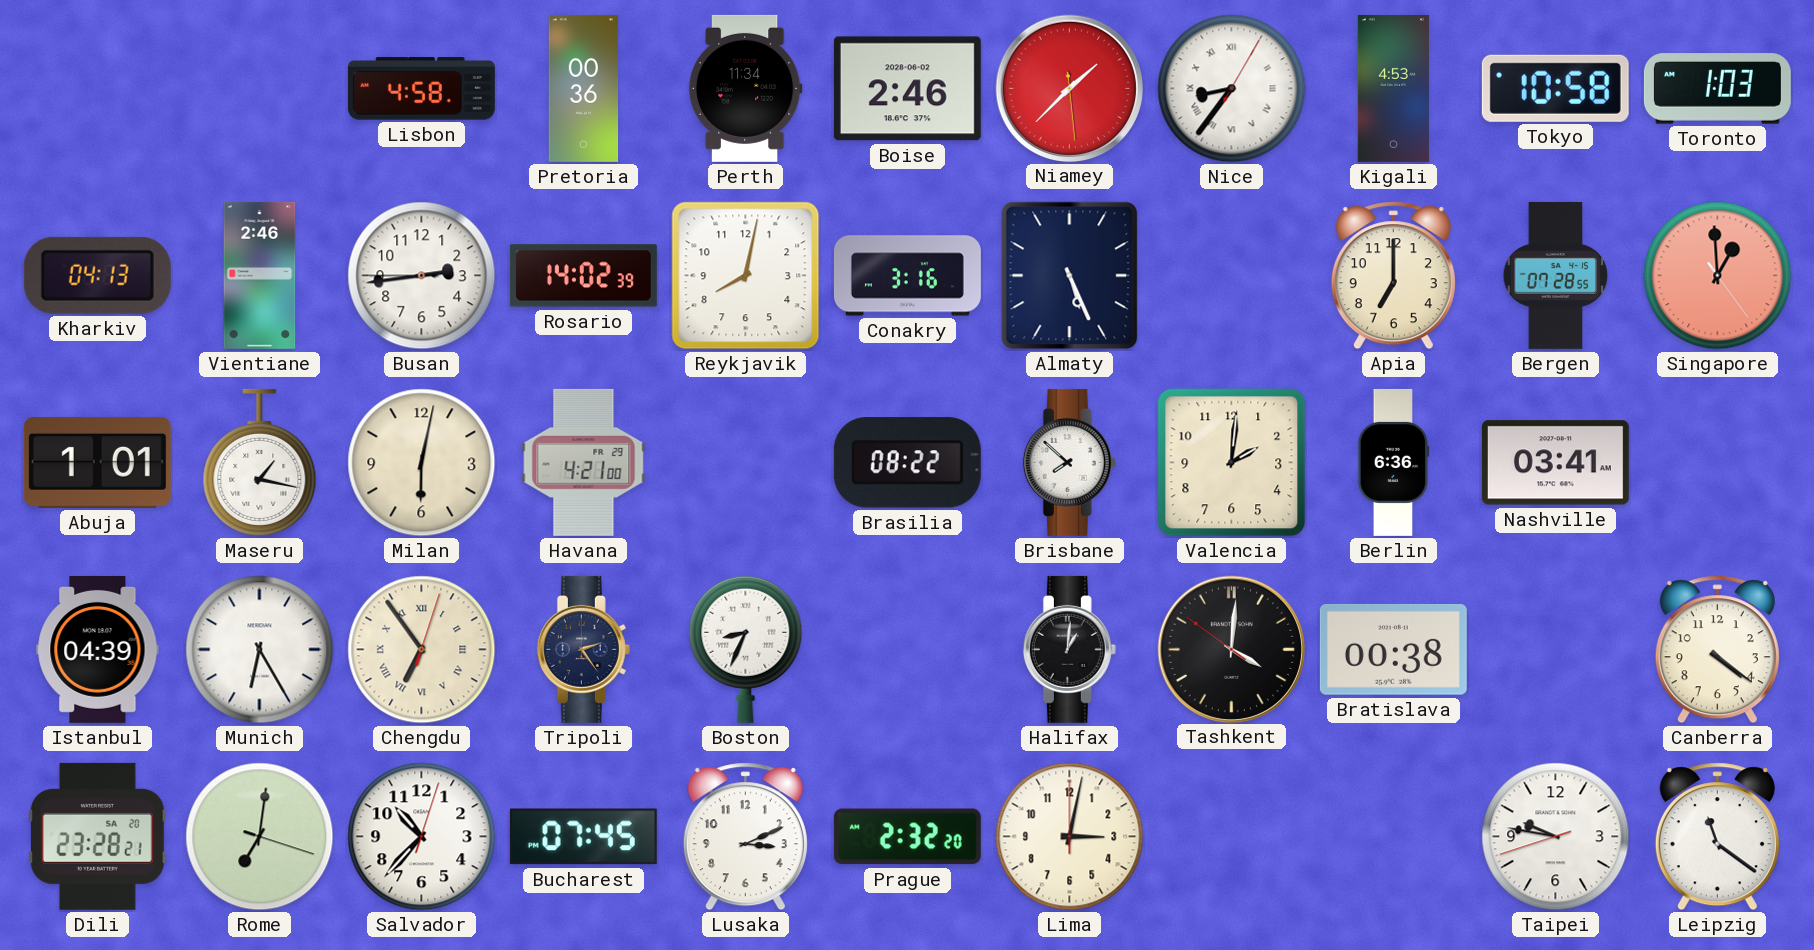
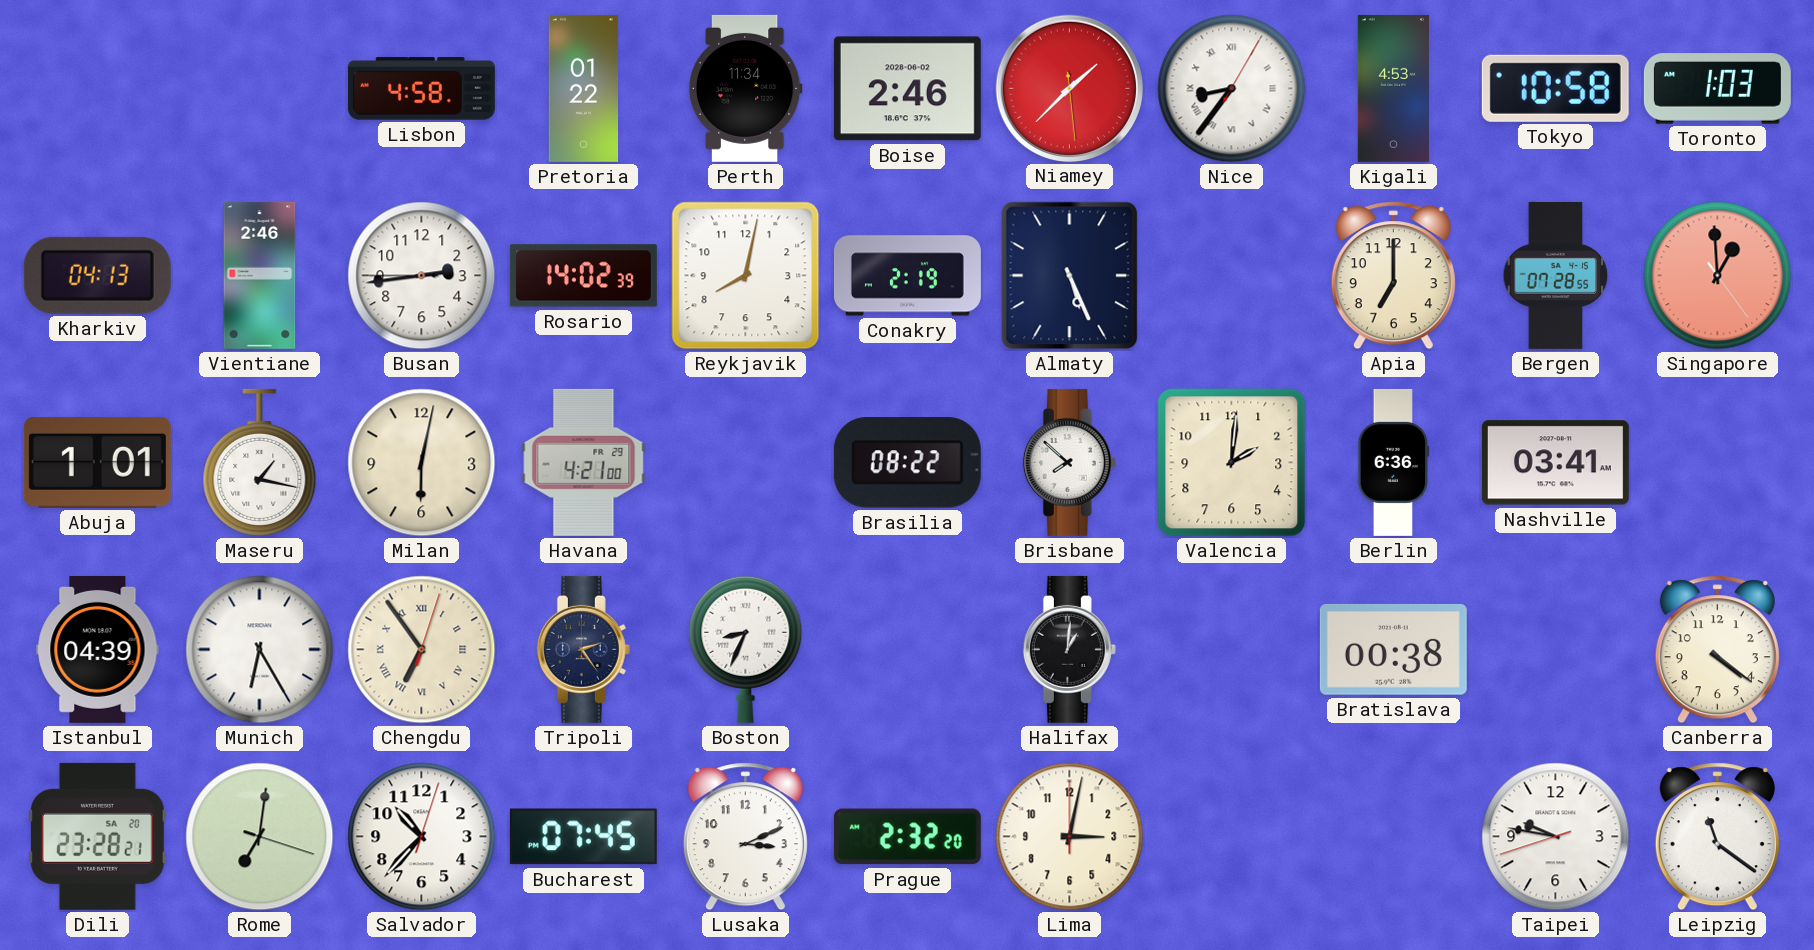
Pretoria: 00:36 -> 01:22 (584, 88)
Conakry: 3:16 -> 2:19 (907, 276)
Tashkent: 4:00 -> none (1231, 649)
